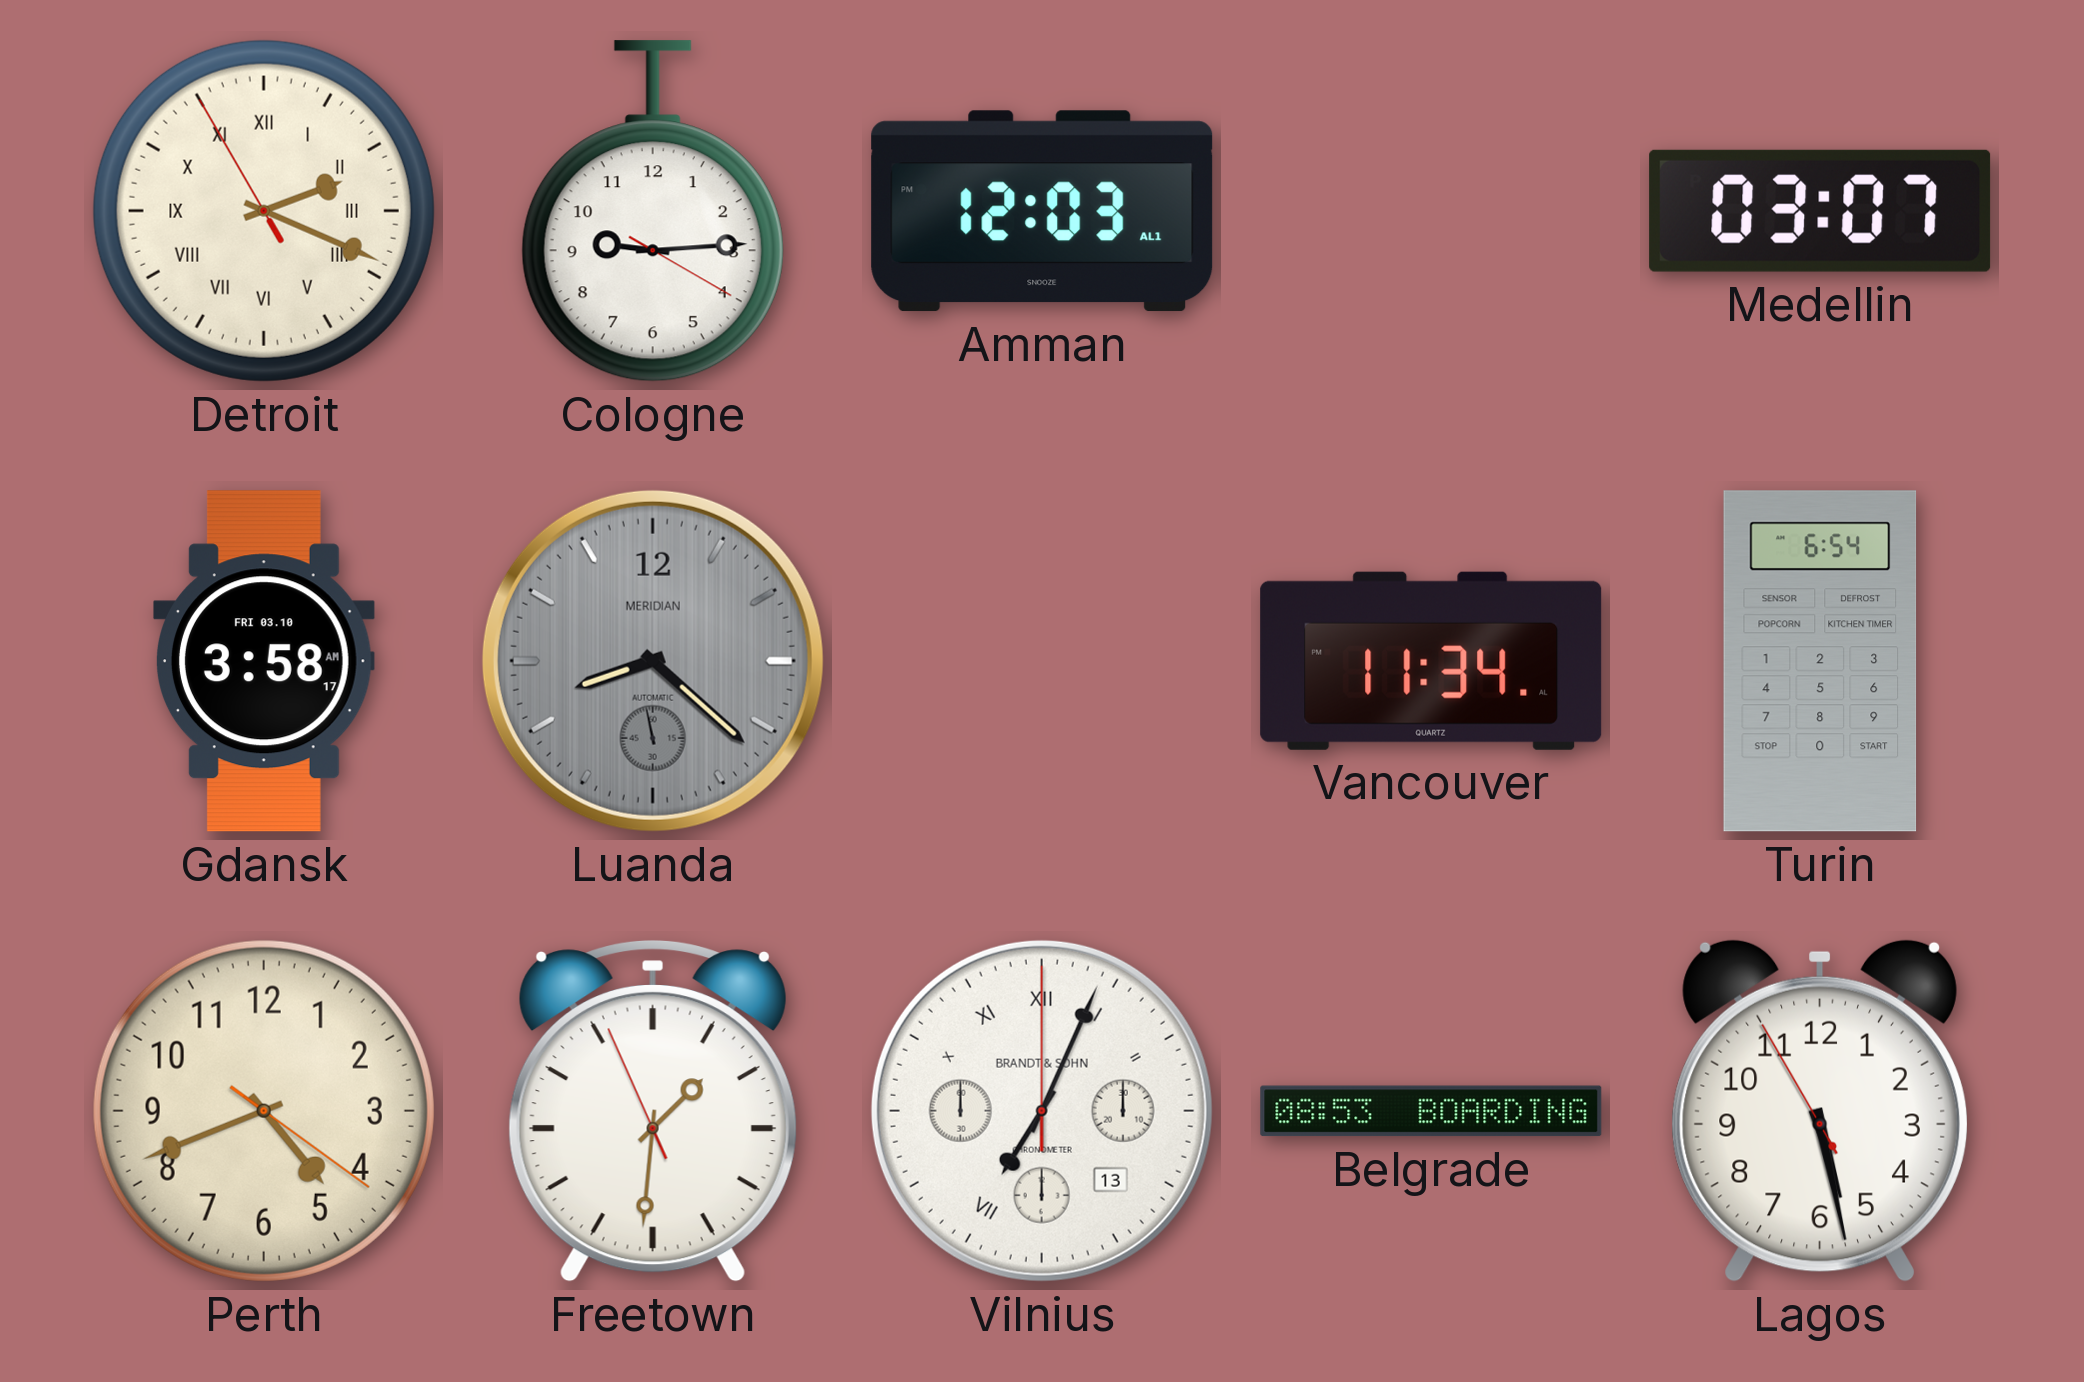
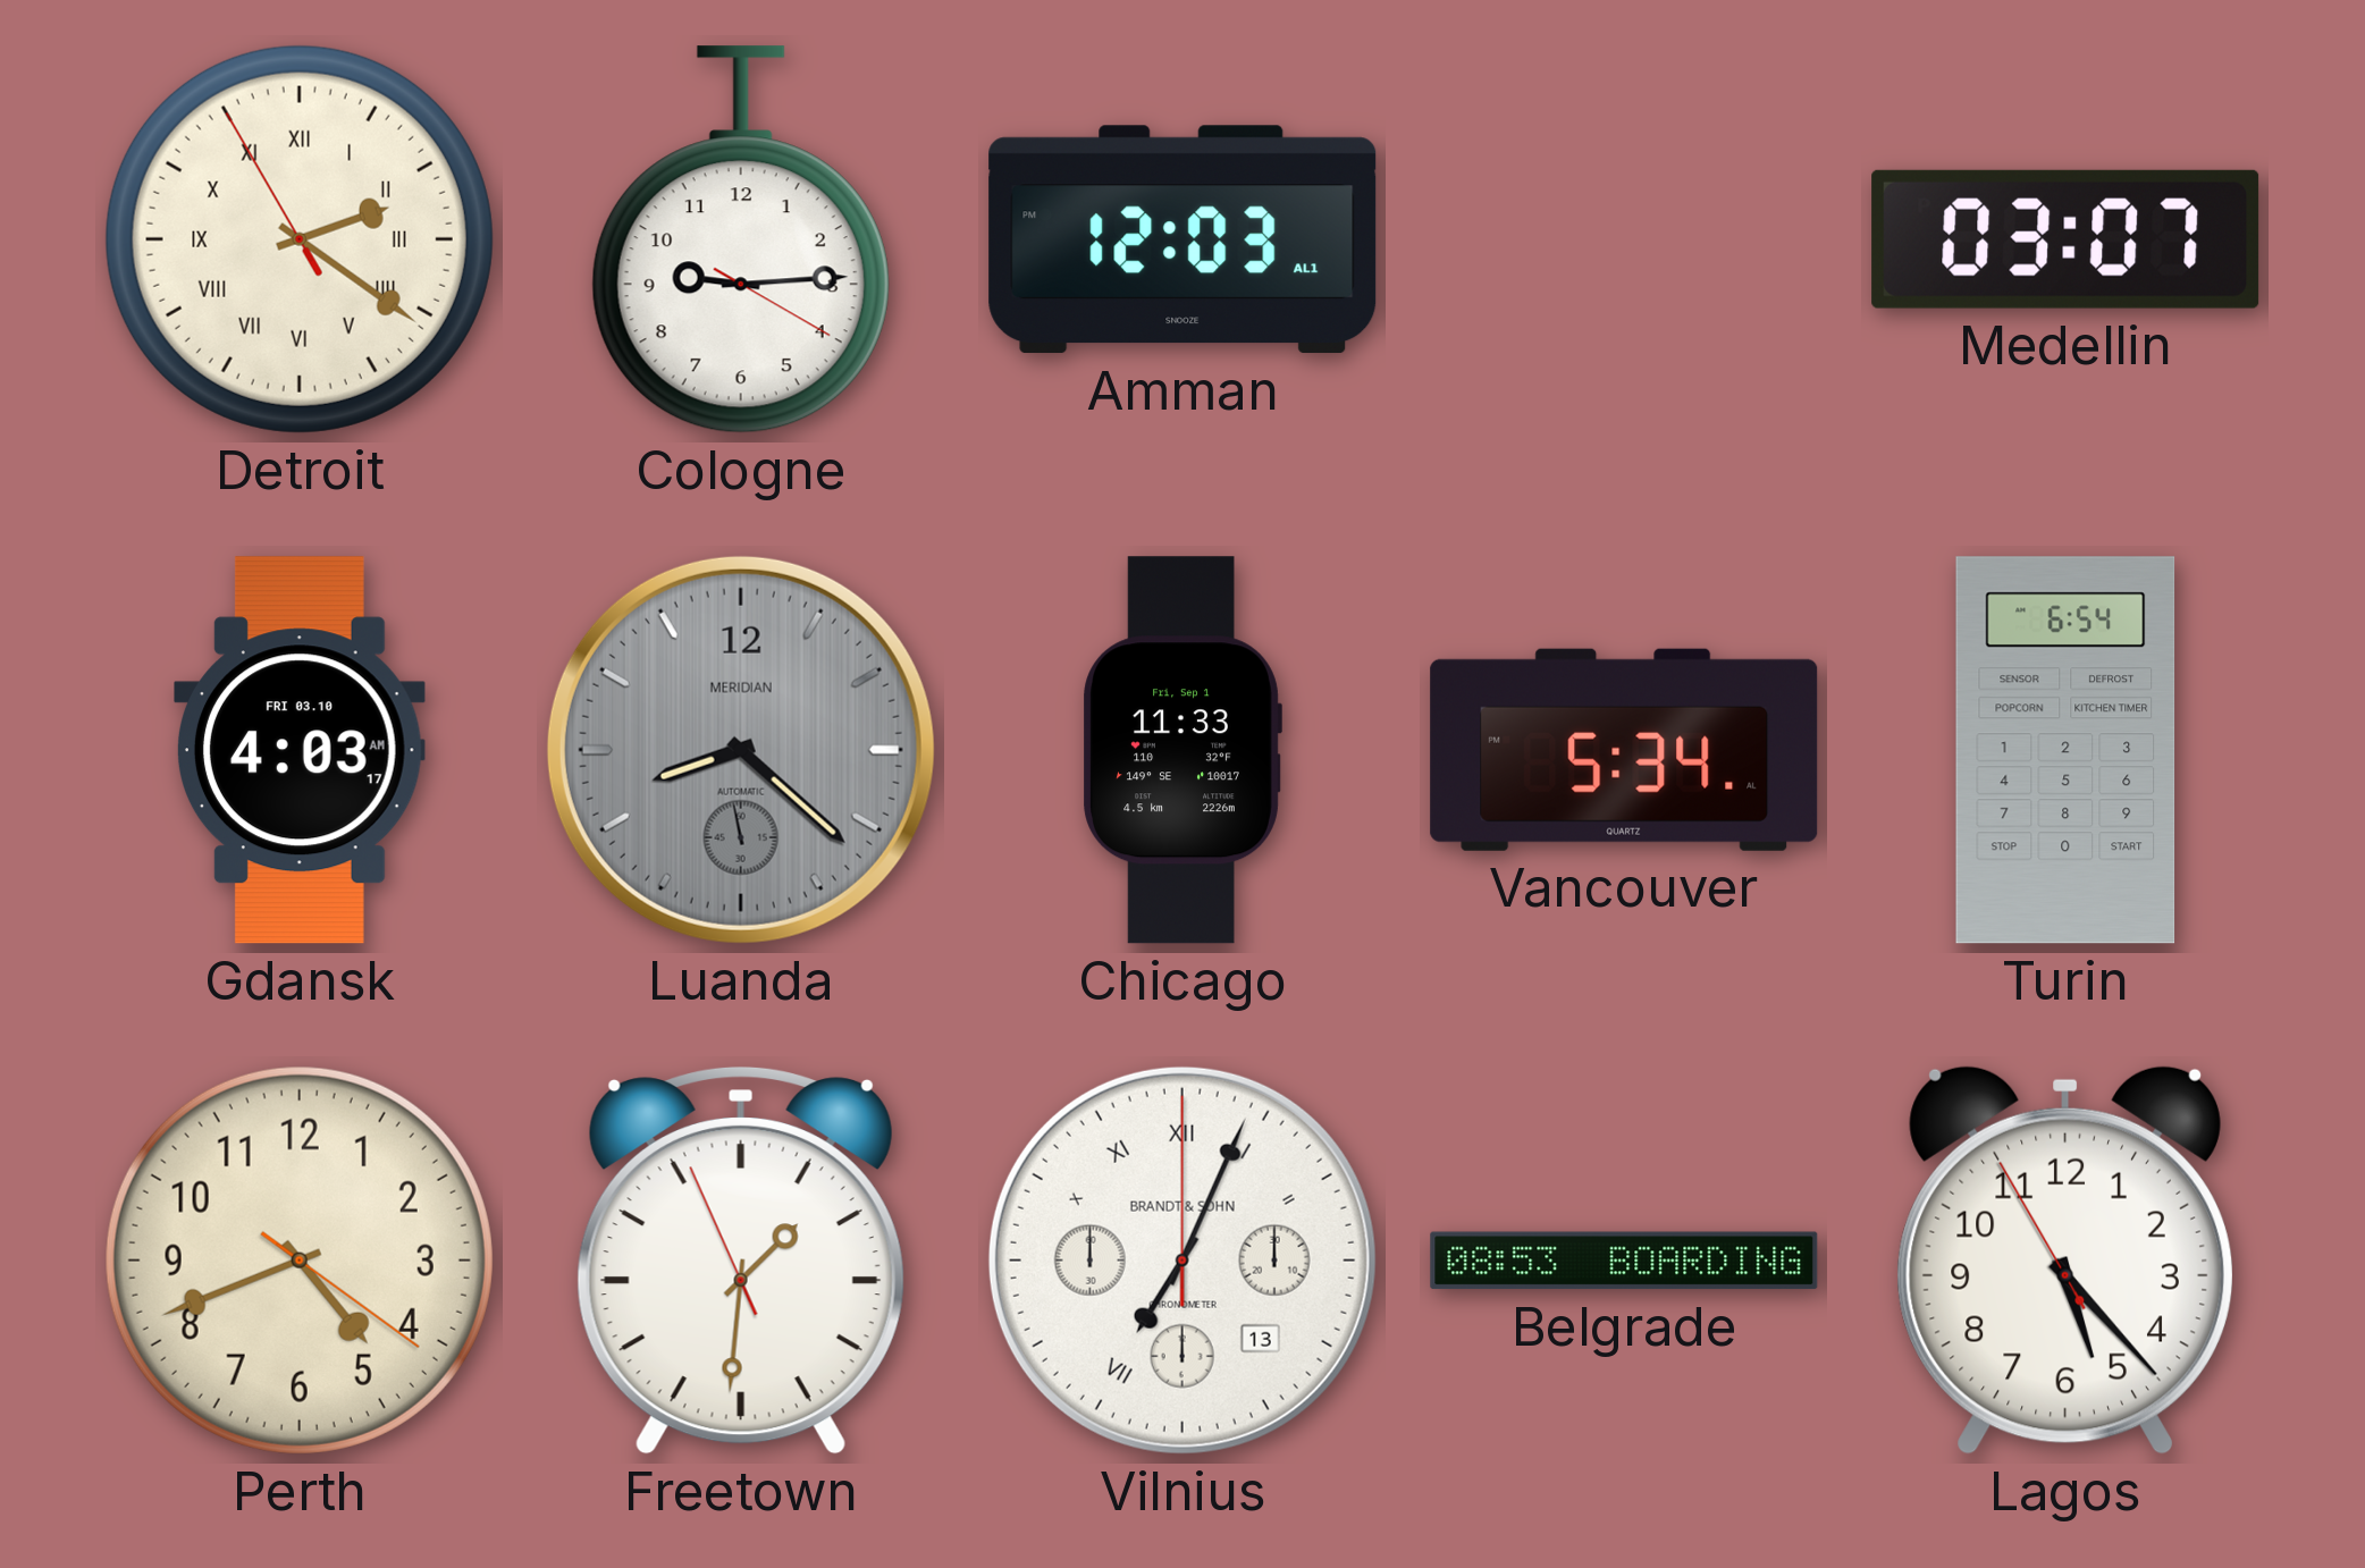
Detroit: 2:18 -> 2:20 (300, 239)
Gdansk: 3:58 -> 4:03 (301, 750)
Chicago: none -> 11:33 (1182, 750)
Vancouver: 11:34 -> 5:34 (1624, 750)
Lagos: 5:27 -> 5:22 (2065, 1261)
